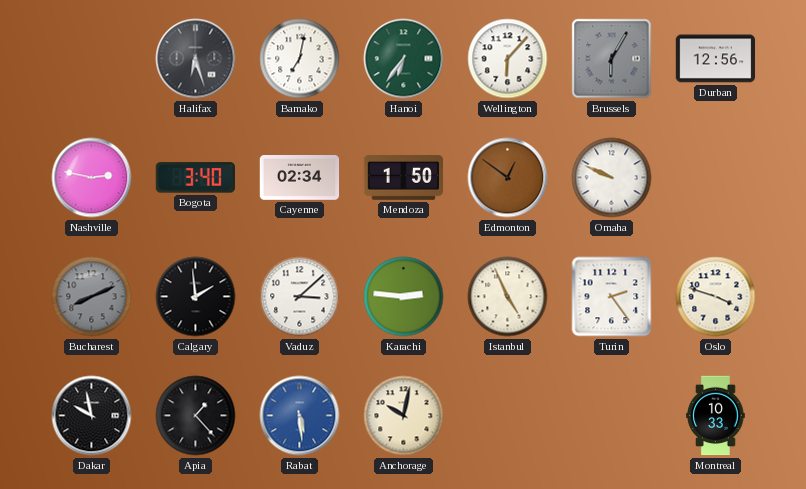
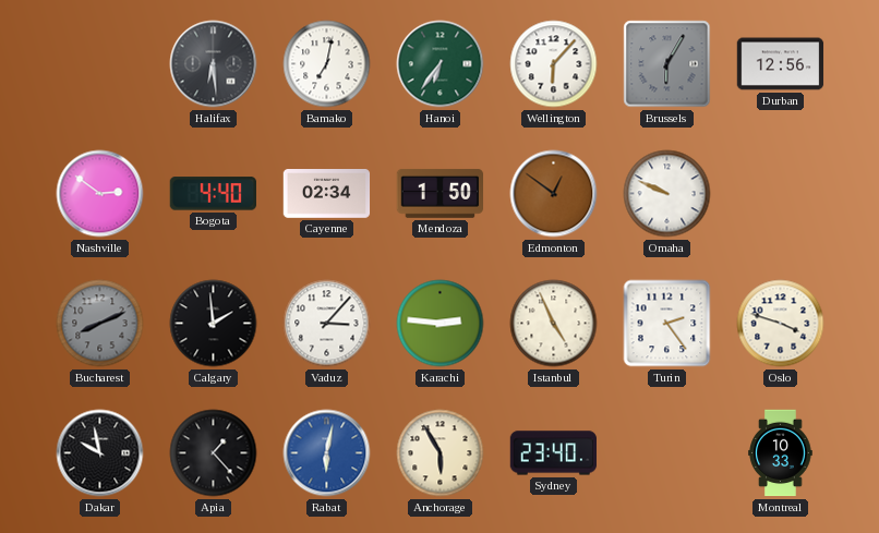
Halifax: 6:27 -> 6:29 (214, 64)
Nashville: 2:47 -> 2:51 (100, 194)
Bogota: 3:40 -> 4:40 (213, 194)
Vaduz: 3:08 -> 3:07 (327, 324)
Rabat: 5:29 -> 6:02 (327, 453)
Anchorage: 10:02 -> 5:55 (441, 453)
Sydney: none -> 23:40 (554, 453)
